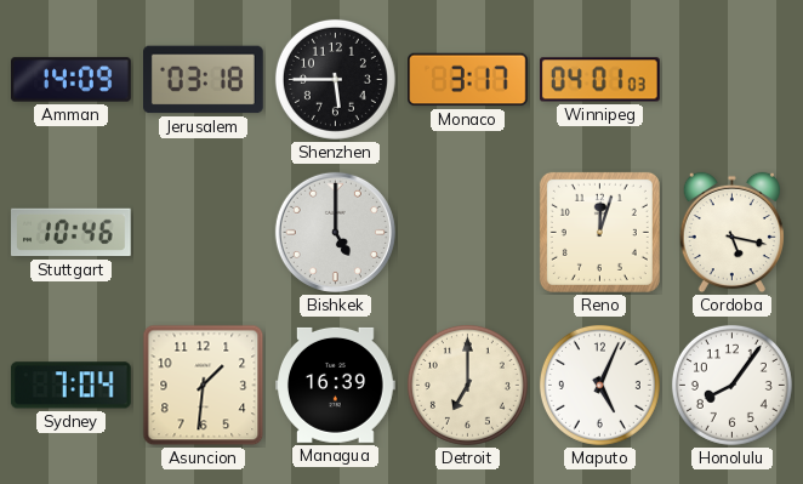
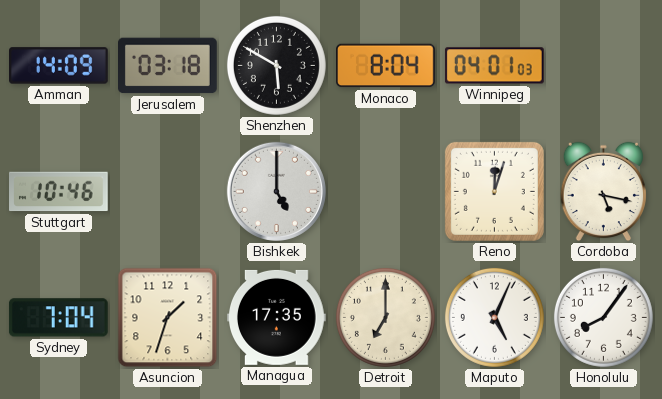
Shenzhen: 5:45 -> 5:50 (276, 65)
Monaco: 3:17 -> 8:04 (386, 66)
Asuncion: 1:31 -> 1:33 (168, 318)
Managua: 16:39 -> 17:35 (277, 317)
